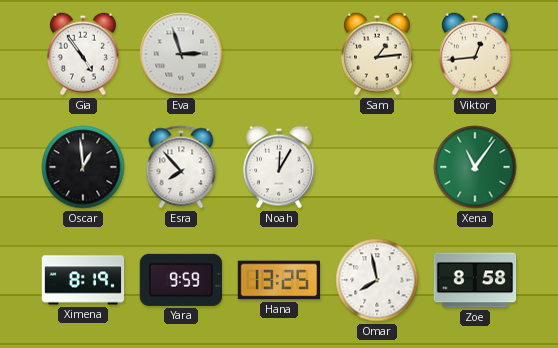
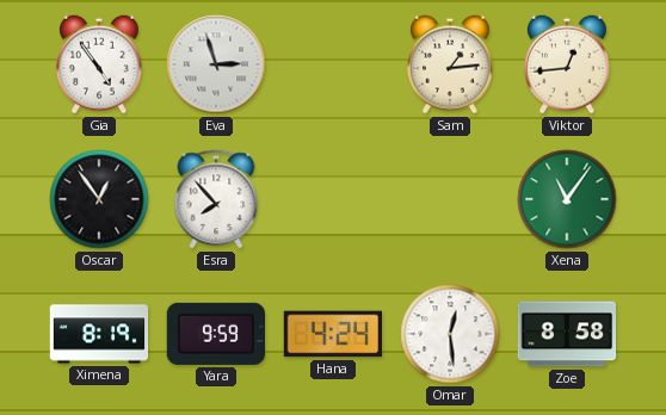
Oscar: 12:59 -> 12:54 (99, 199)
Noah: 12:05 -> none (280, 167)
Hana: 13:25 -> 4:24 (333, 334)
Omar: 7:58 -> 12:29 (450, 334)
